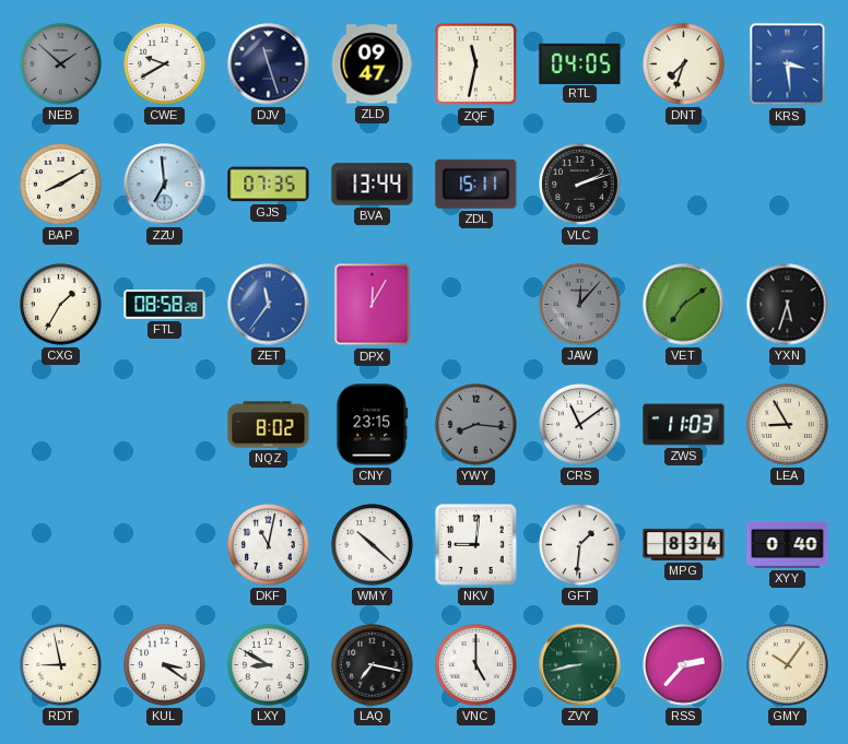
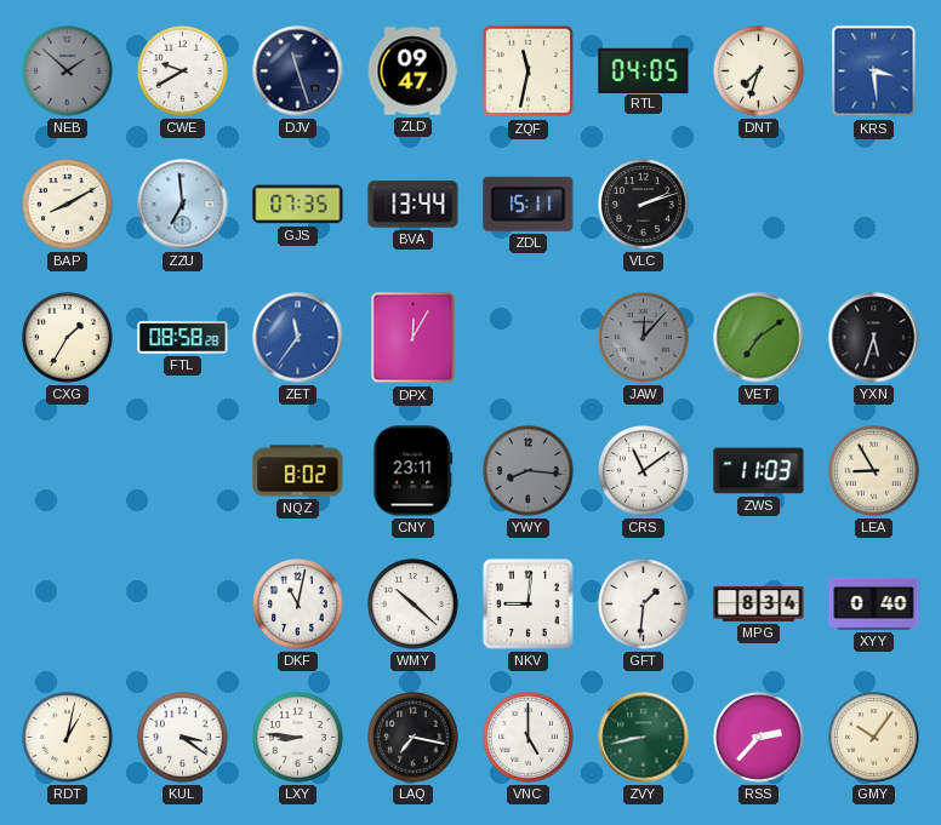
CNY: 23:15 -> 23:11 (414, 471)
RDT: 8:58 -> 1:02 (68, 738)
LXY: 8:50 -> 8:46 (298, 738)
